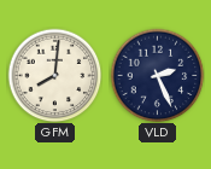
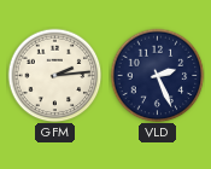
GFM: 8:01 -> 2:14 (54, 75)
